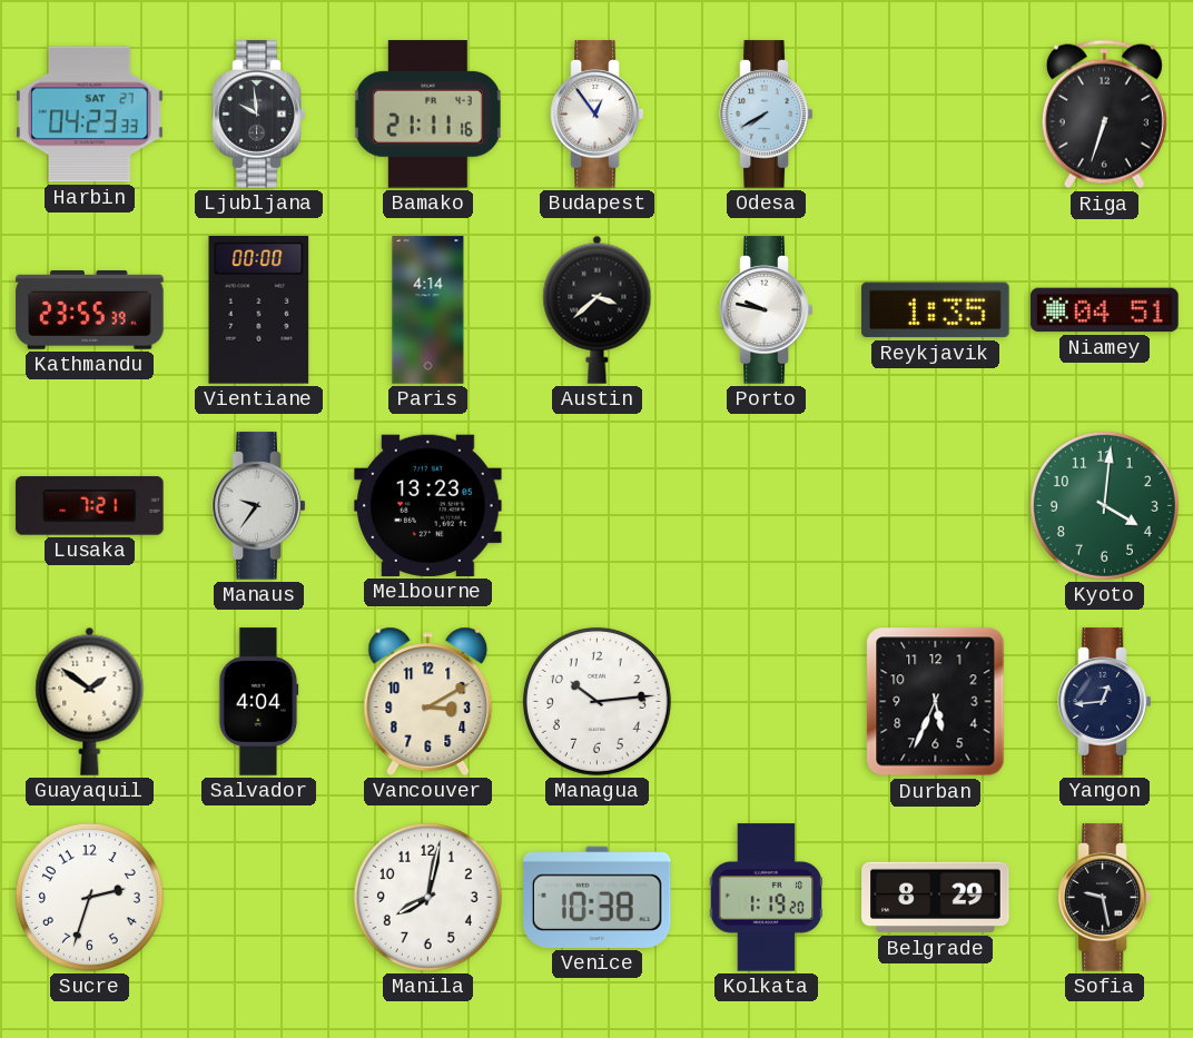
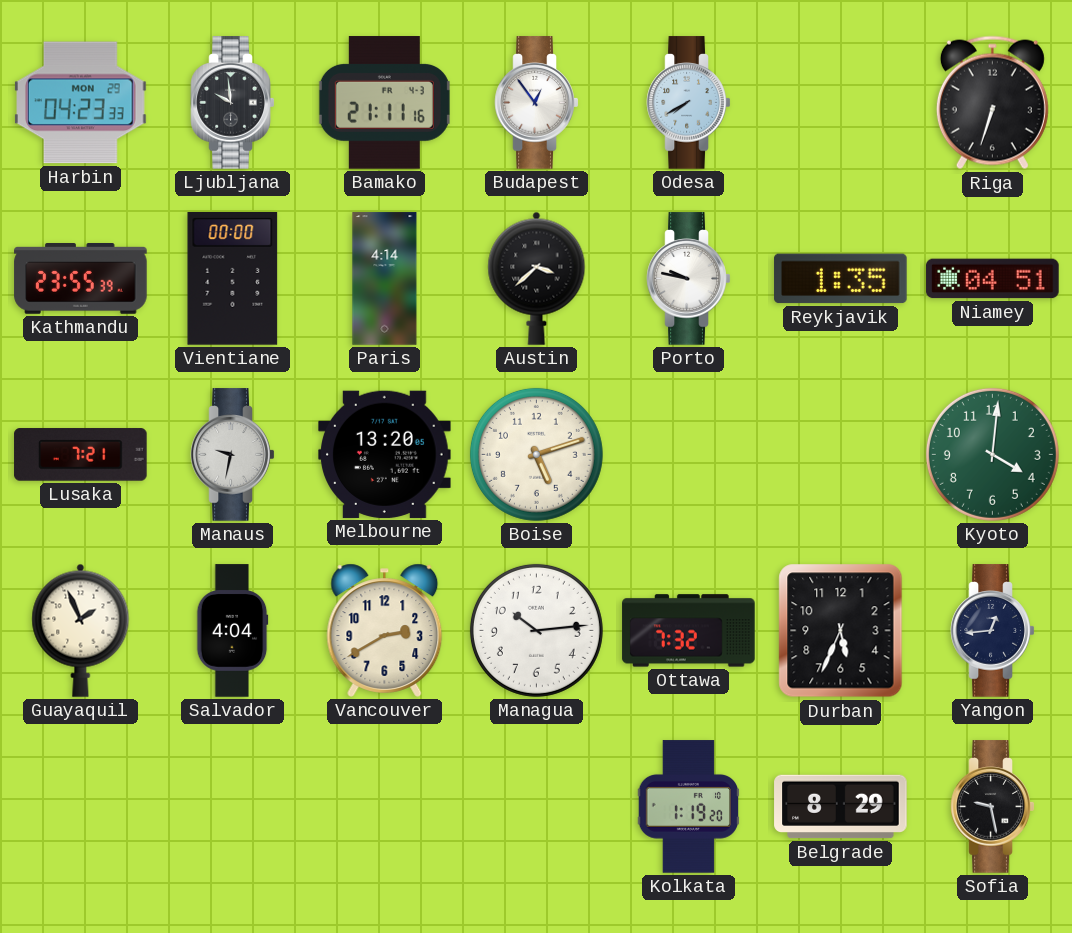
Harbin date: SAT 27 -> MON 29 (81, 103)
Manaus: 9:36 -> 9:32 (233, 455)
Melbourne: 13:23 -> 13:20 (385, 454)
Boise: none -> 5:12 (536, 454)
Guayaquil: 1:51 -> 1:56 (81, 630)
Vancouver: 3:10 -> 2:40 (385, 630)
Ottawa: none -> 7:32 (689, 631)
Sucre: 2:33 -> none (89, 897)
Manila: 8:02 -> none (427, 897)
Venice: 10:38 -> none (598, 897)
